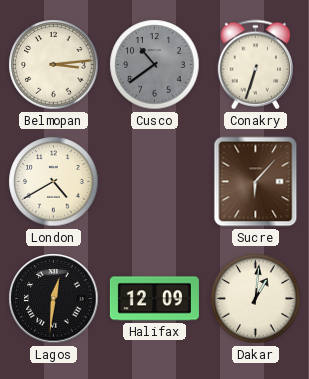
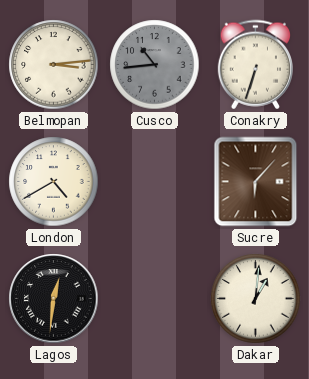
Cusco: 10:39 -> 10:44 (155, 65)
Halifax: 12:09 -> none (154, 299)
